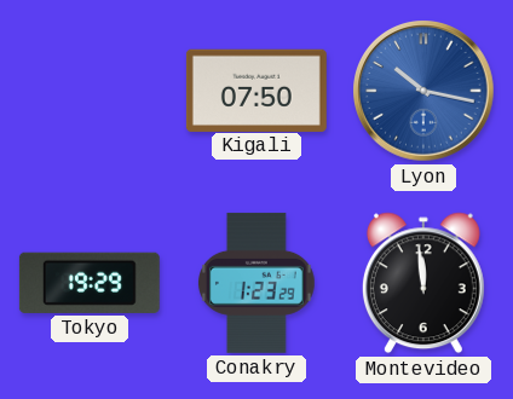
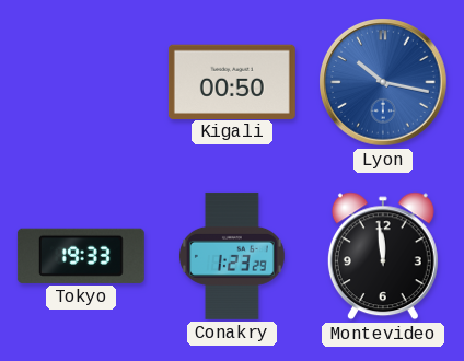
Kigali: 07:50 -> 00:50 (232, 81)
Tokyo: 19:29 -> 19:33 (81, 256)
